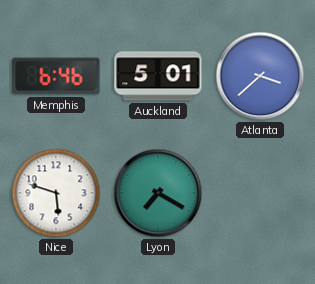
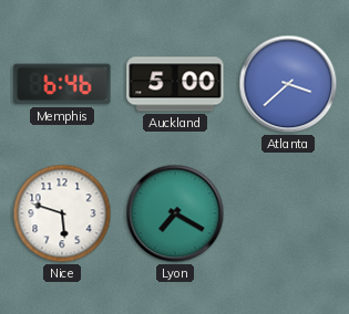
Auckland: 5:01 -> 5:00 (175, 84)
